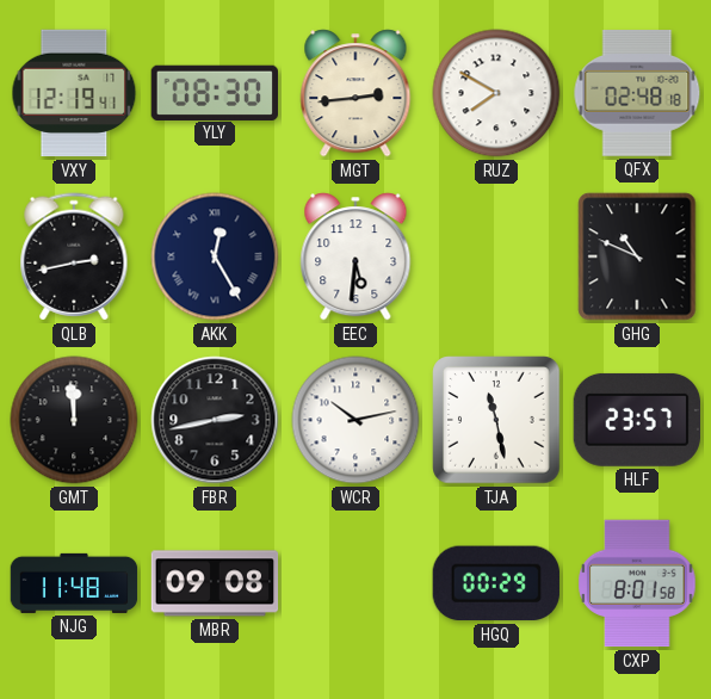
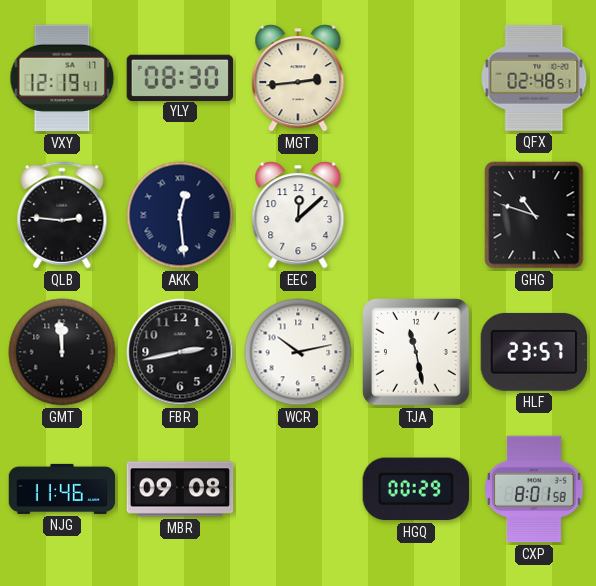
RUZ: 7:50 -> none (496, 93)
QFX: 02:48:18 -> 02:48:51 (534, 79)
QLB: 2:43 -> 2:46 (62, 215)
AKK: 12:25 -> 12:29 (180, 215)
EEC: 5:31 -> 12:08 (298, 215)
GHG: 10:49 -> 10:48 (534, 215)
NJG: 11:48 -> 11:46 (62, 489)
